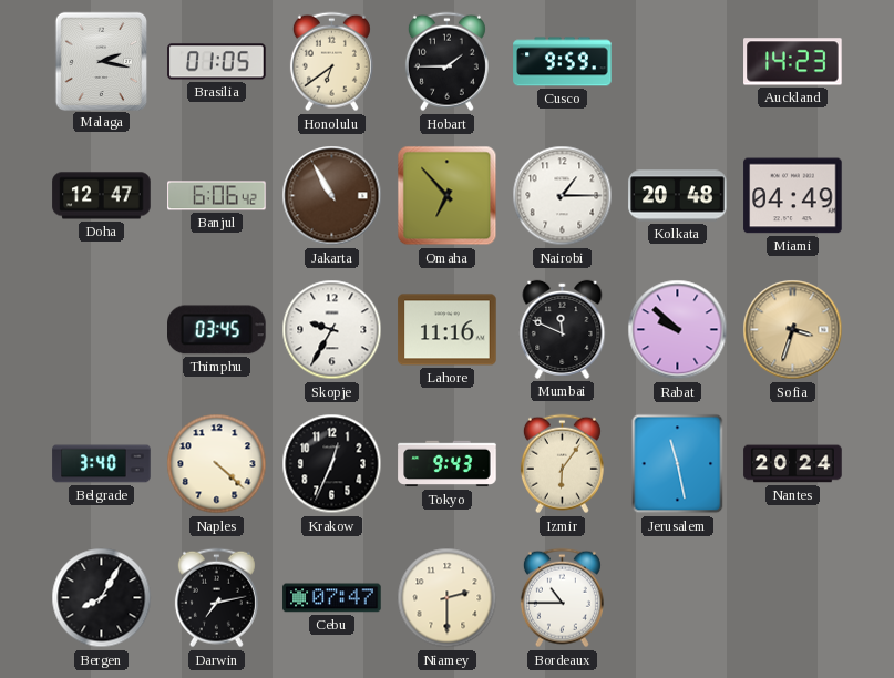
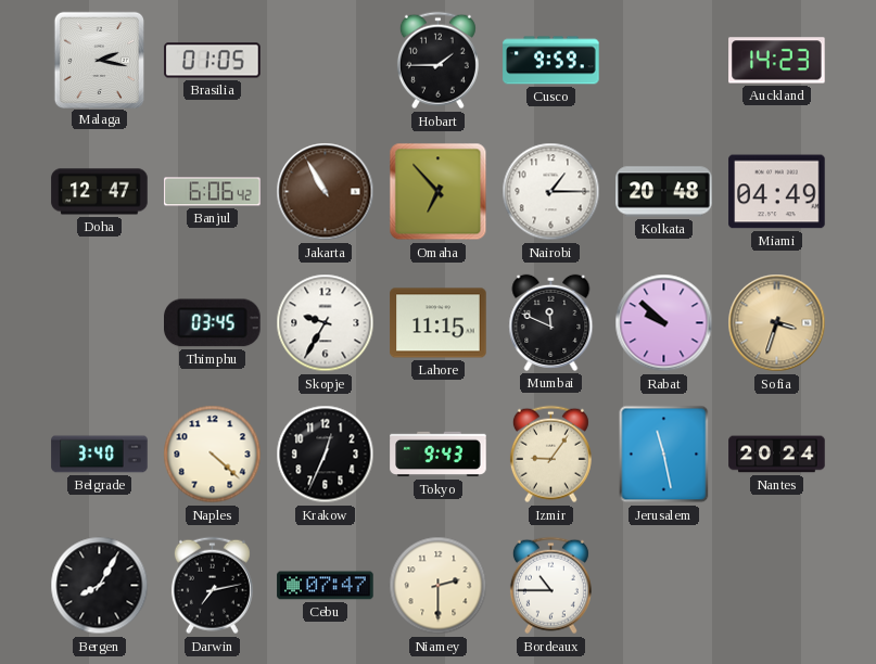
Honolulu: 6:39 -> none (331, 62)
Lahore: 11:16 -> 11:15 (439, 323)
Izmir: 6:06 -> 9:06 (550, 455)
